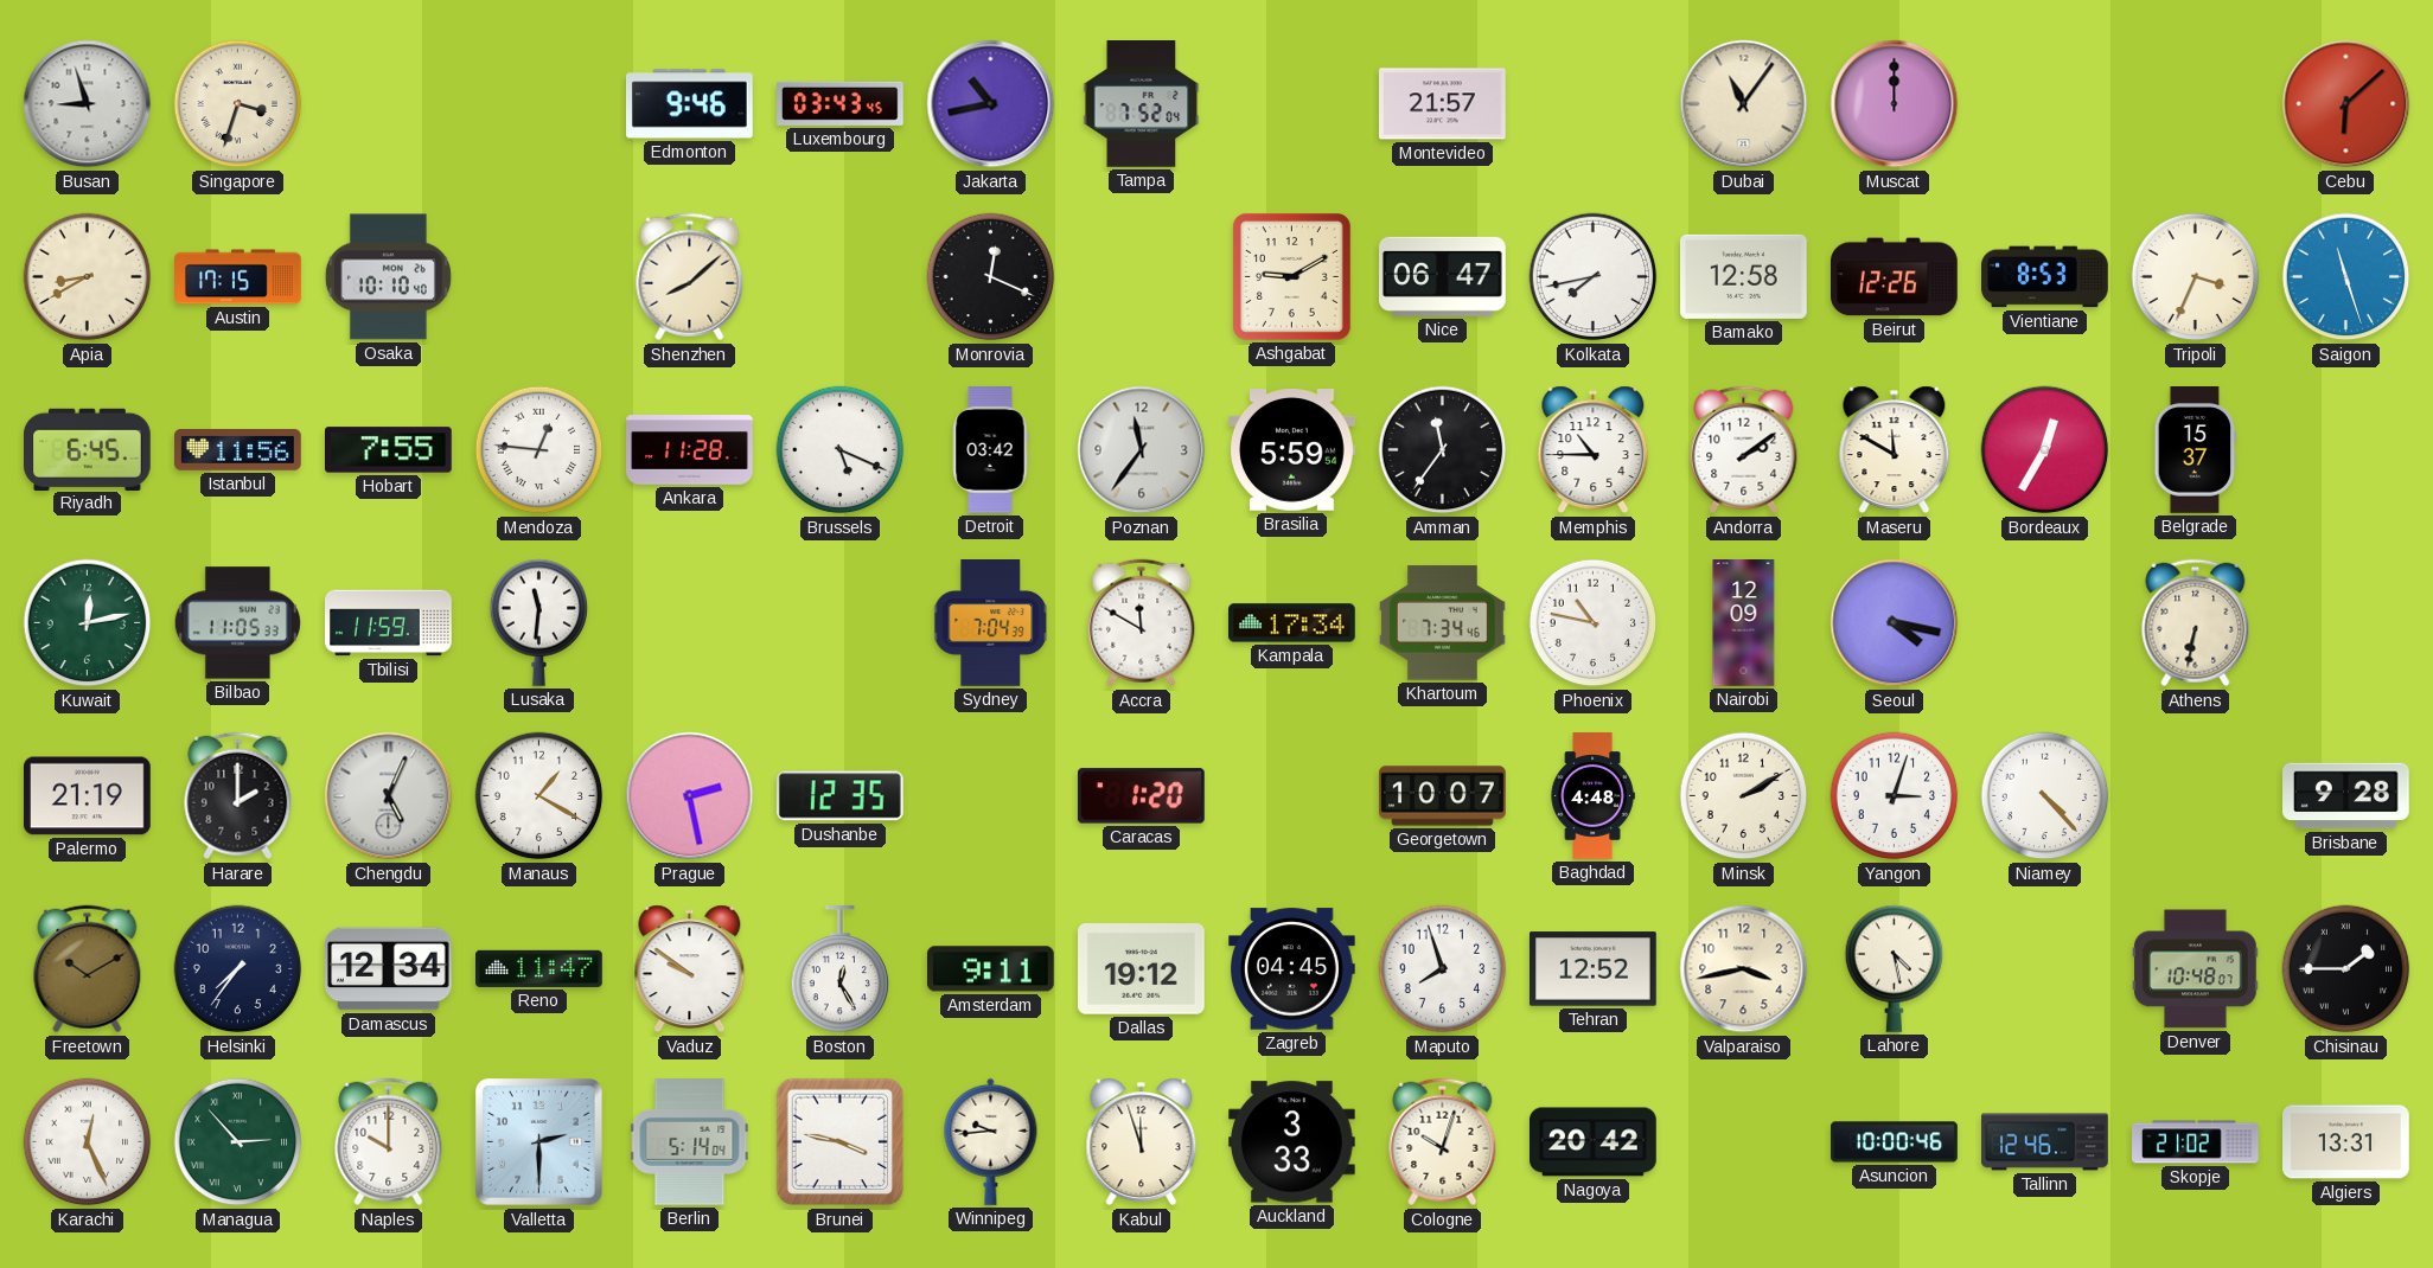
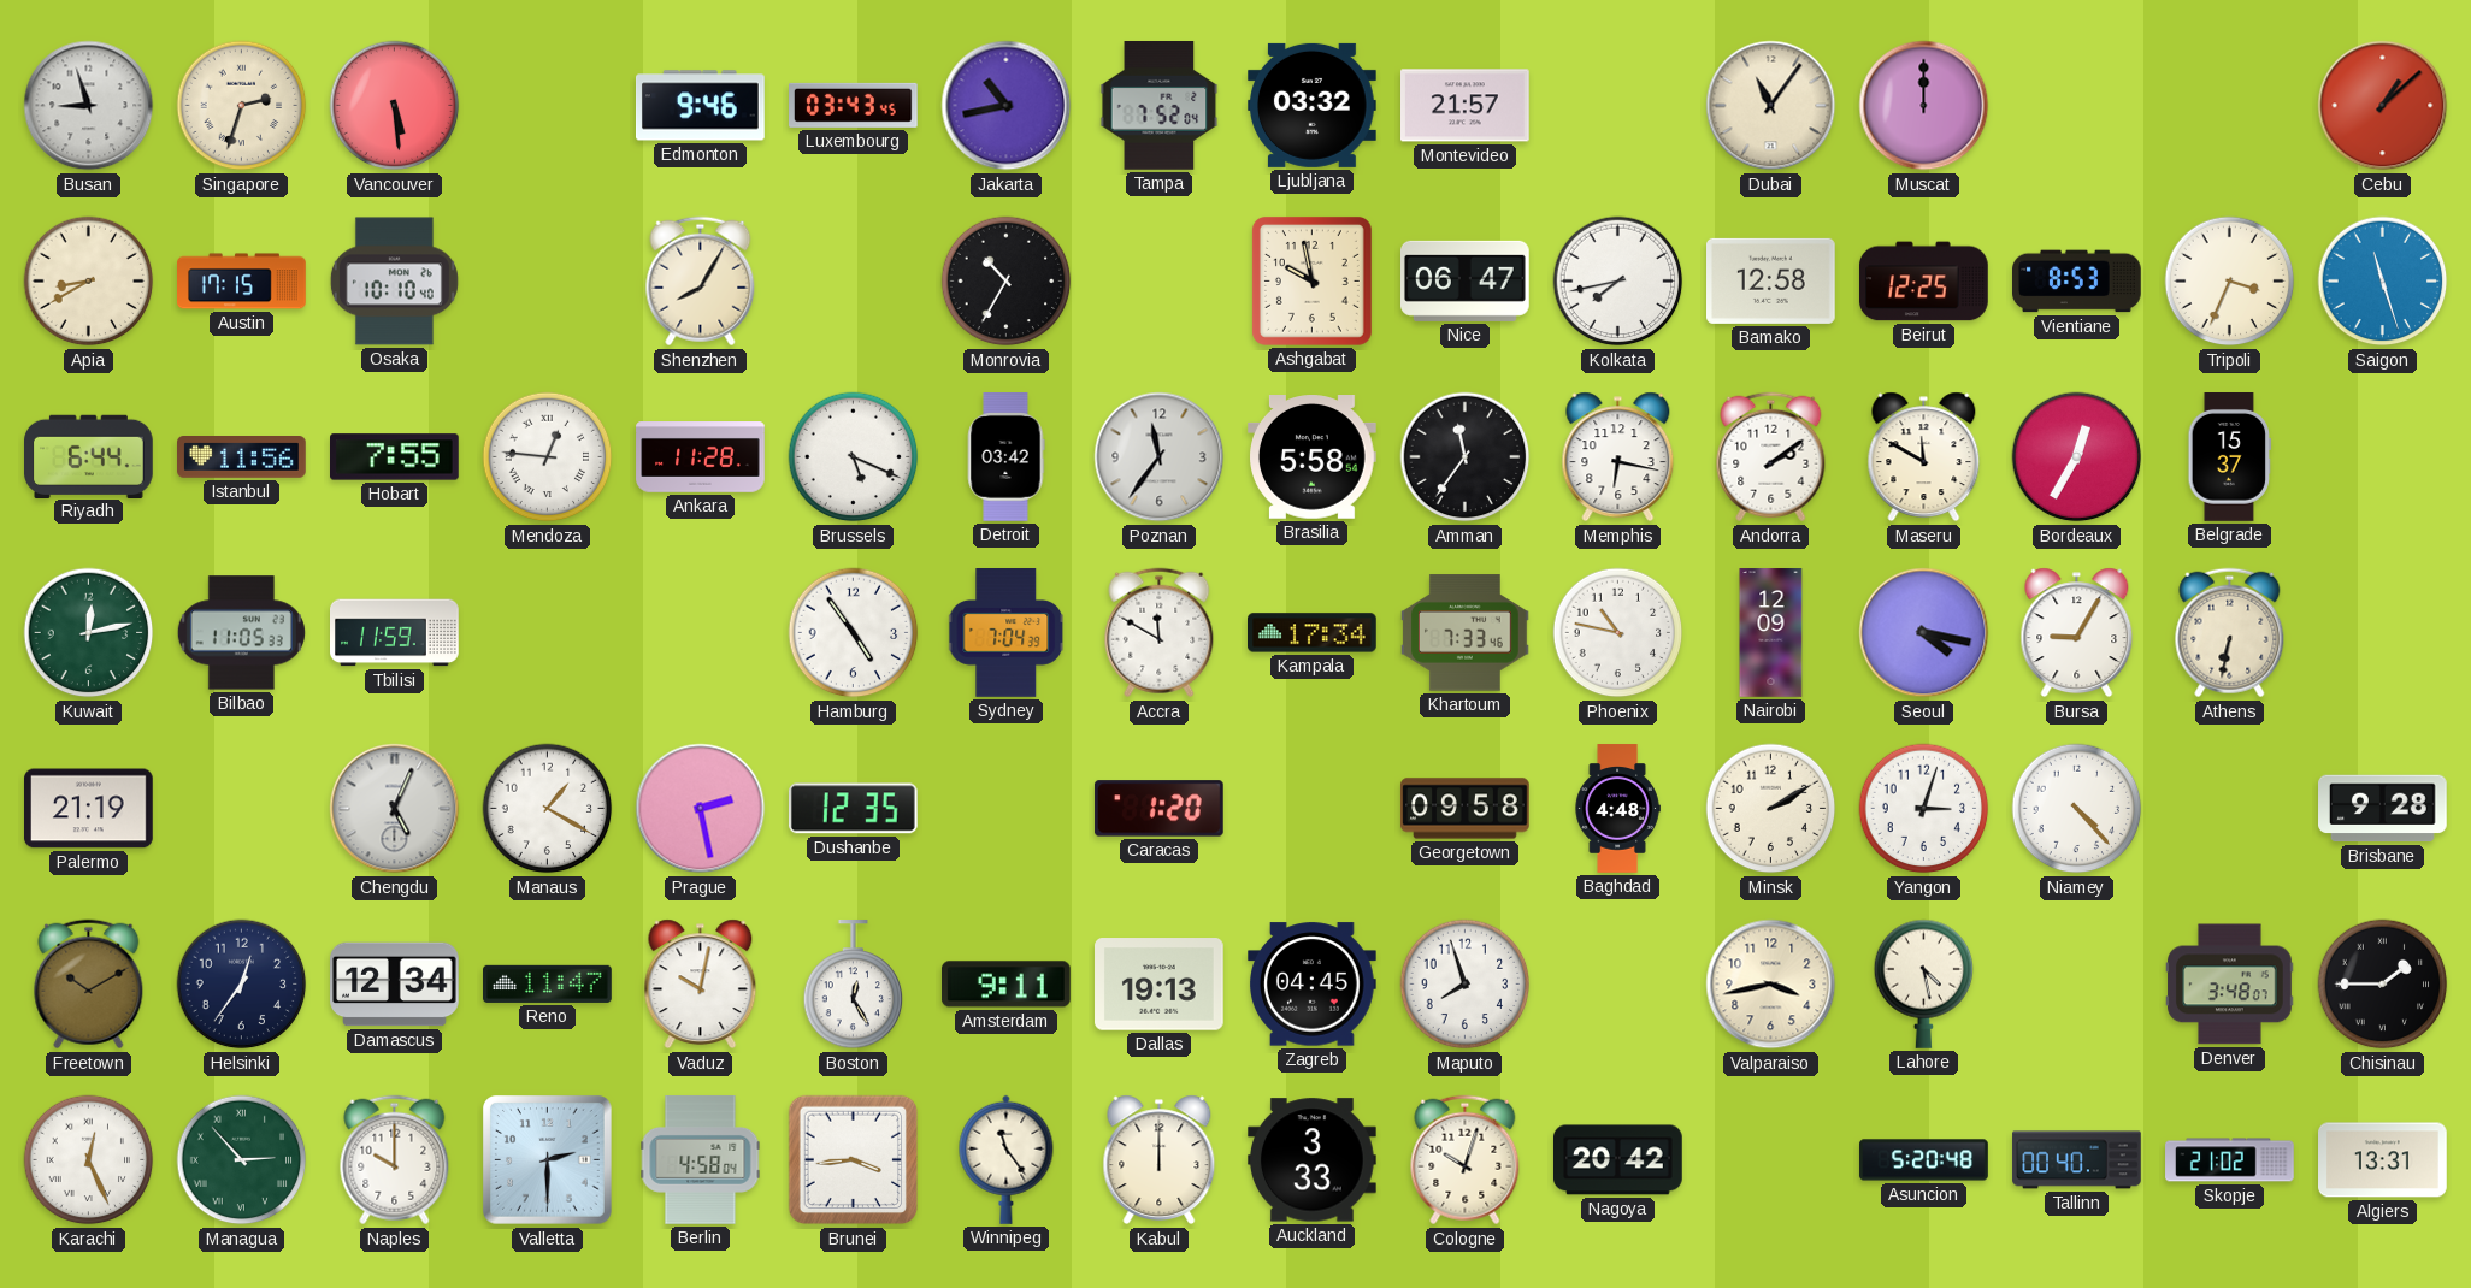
Singapore: 3:33 -> 2:33 (242, 106)
Vancouver: none -> 5:29 (395, 106)
Ljubljana: none -> 03:32 (1313, 105)
Cebu: 6:08 -> 1:08 (2383, 106)
Shenzhen: 8:08 -> 8:05 (701, 282)
Monrovia: 12:19 -> 10:35 (1007, 282)
Ashgabat: 9:10 -> 9:58 (1311, 280)
Beirut: 12:26 -> 12:25 (1924, 282)
Riyadh: 6:45 -> 6:44 (89, 456)
Brasilia: 5:59 -> 5:58 (1313, 457)
Memphis: 10:45 -> 6:17 (1618, 457)
Lusaka: 11:31 -> none (539, 622)
Hamburg: none -> 4:54 (854, 633)
Khartoum: 7:34 -> 7:33 (1466, 633)
Bursa: none -> 9:05 (2077, 633)
Harare: 2:00 -> none (238, 796)
Georgetown: 10:07 -> 09:58 (1466, 809)
Helsinki: 7:36 -> 12:36 (242, 985)
Vaduz: 9:51 -> 10:02 (701, 985)
Dallas: 19:12 -> 19:13 (1160, 985)
Tehran: 12:52 -> none (1594, 969)
Denver: 10:48 -> 3:48 (2230, 985)
Berlin: 5:14 -> 4:58 (701, 1160)
Brunei: 3:47 -> 3:44 (854, 1160)
Winnipeg: 9:44 -> 11:24 (1007, 1159)
Kabul: 11:57 -> 12:00 (1160, 1160)
Asuncion: 10:00 -> 5:20 (1924, 1160)
Tallinn: 12:46 -> 00:40 (2077, 1160)
